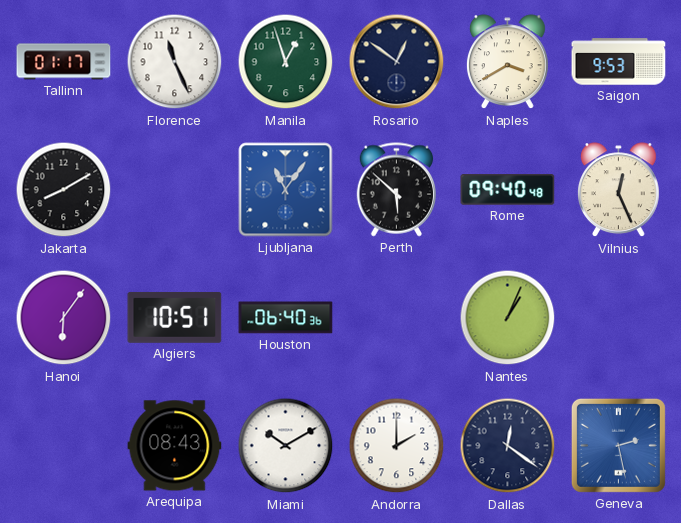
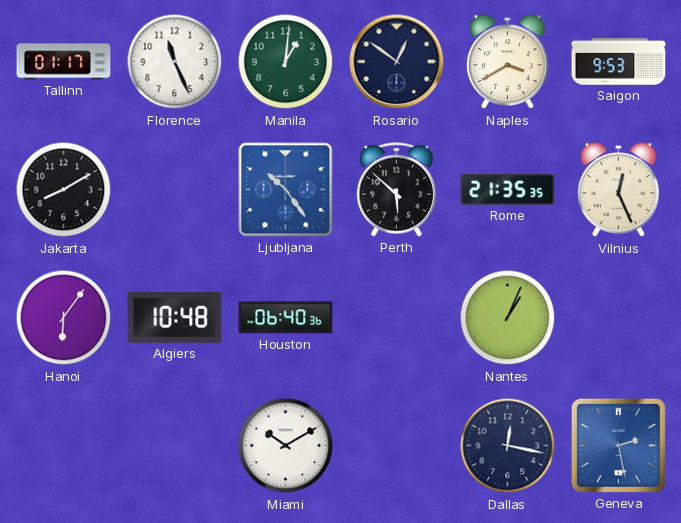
Manila: 12:57 -> 1:01 (286, 62)
Ljubljana: 11:06 -> 10:24 (286, 190)
Rome: 09:40 -> 21:35 (508, 190)
Algiers: 10:51 -> 10:48 (175, 317)
Arequipa: 08:43 -> none (175, 446)
Andorra: 2:00 -> none (397, 446)
Dallas: 12:21 -> 12:17 (508, 446)
